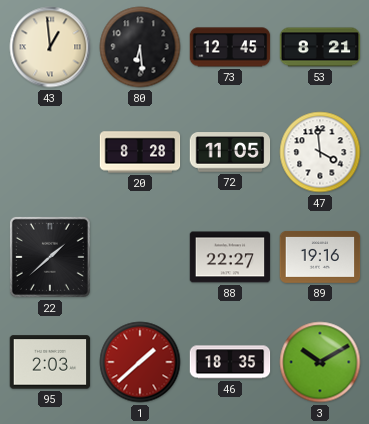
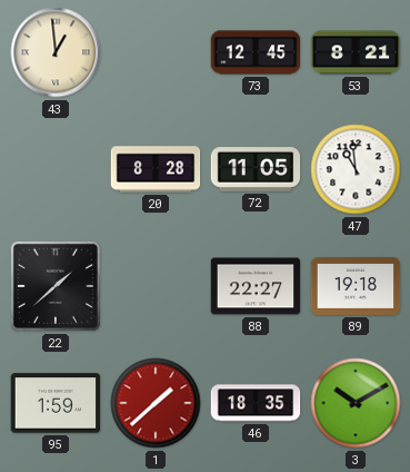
80: 6:29 -> none (140, 47)
47: 3:59 -> 10:59 (356, 169)
89: 19:16 -> 19:18 (356, 286)
95: 2:03 -> 1:59 (56, 403)
